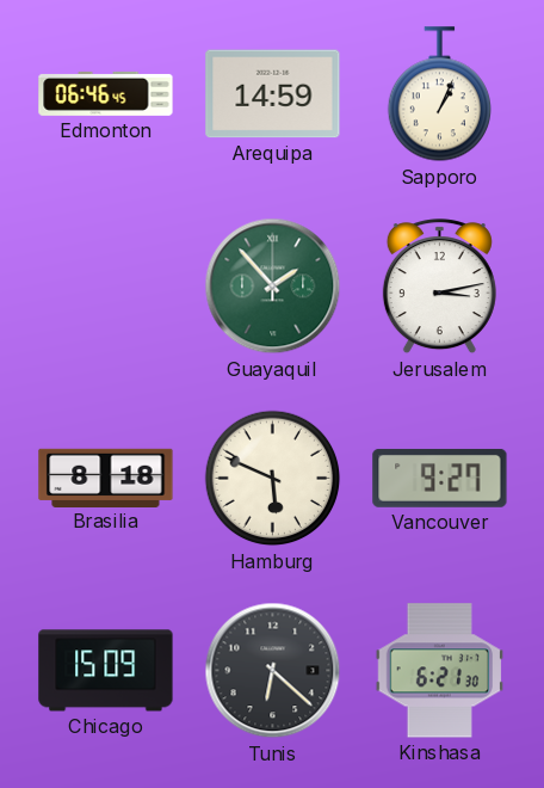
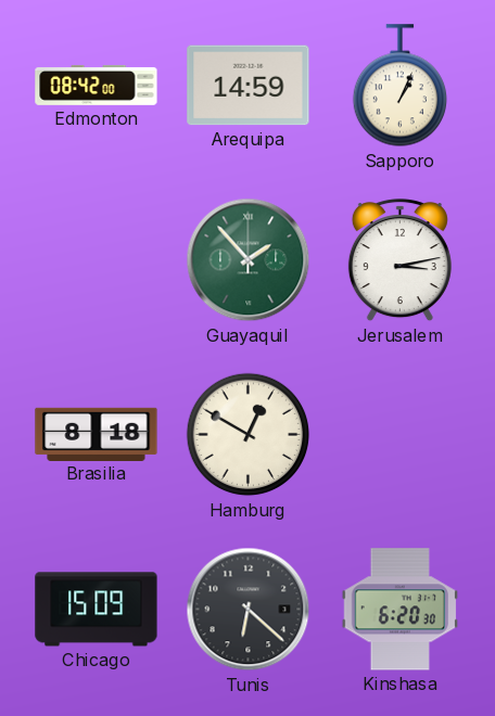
Edmonton: 06:46 -> 08:42 (97, 85)
Hamburg: 5:49 -> 12:50 (249, 435)
Vancouver: 9:27 -> none (440, 478)
Kinshasa: 6:21 -> 6:20 (399, 610)
